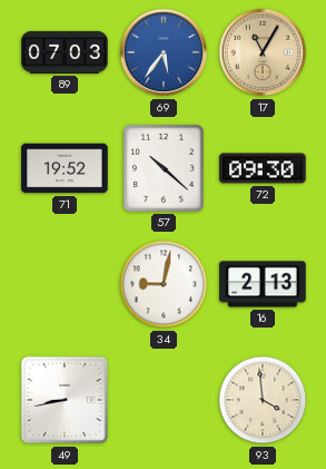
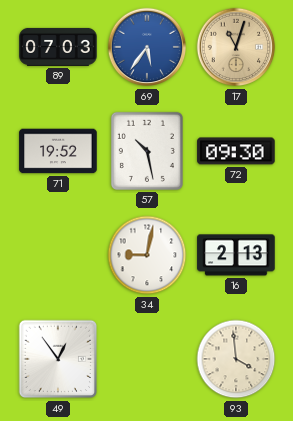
17: 11:05 -> 11:03 (236, 47)
57: 10:22 -> 10:28 (147, 151)
49: 8:43 -> 12:54 (58, 359)
